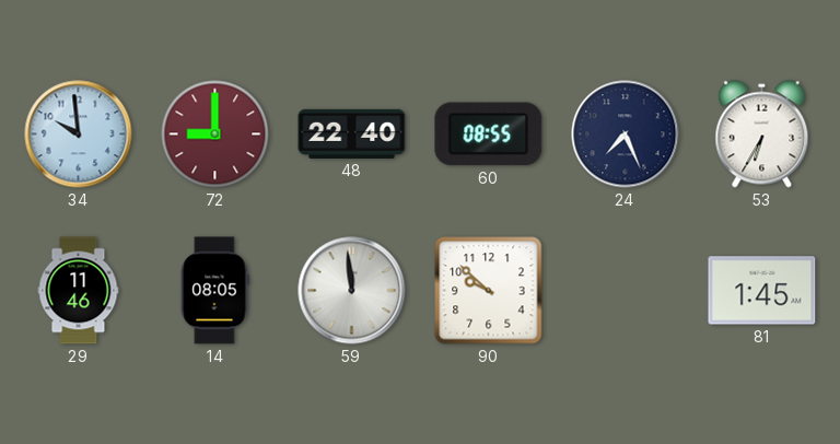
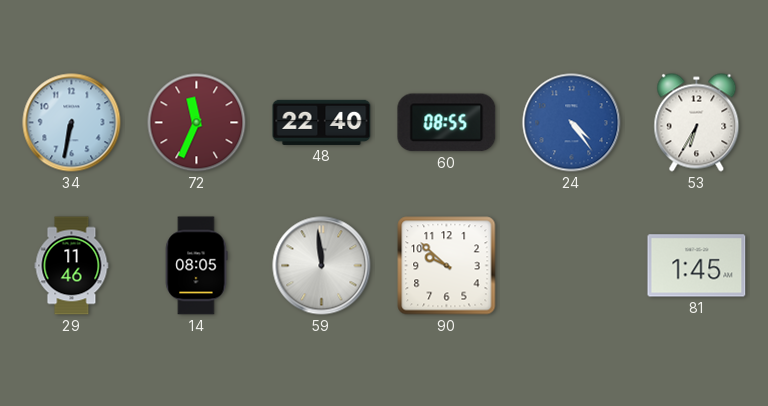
34: 9:59 -> 6:32 (72, 123)
72: 9:00 -> 11:34 (197, 123)
24: 7:26 -> 4:24 (572, 123)
24 dial: navy -> blue (572, 123)
